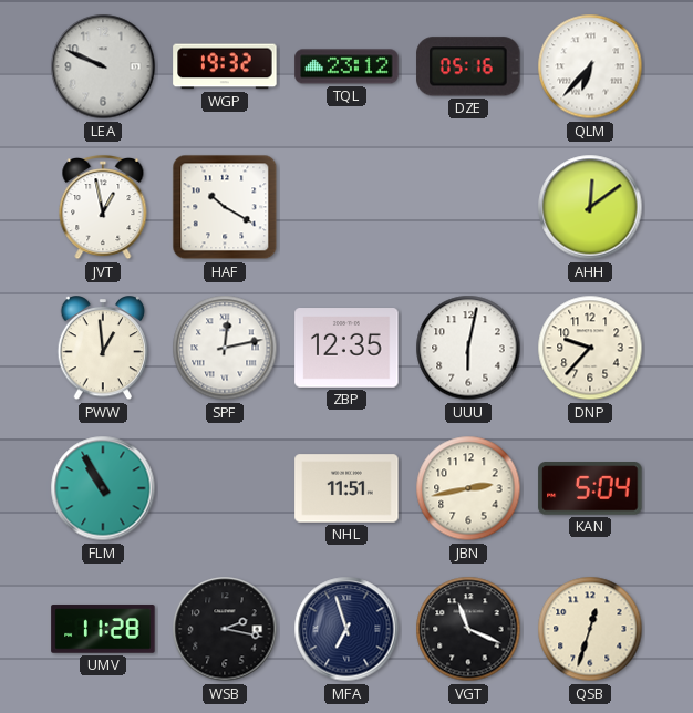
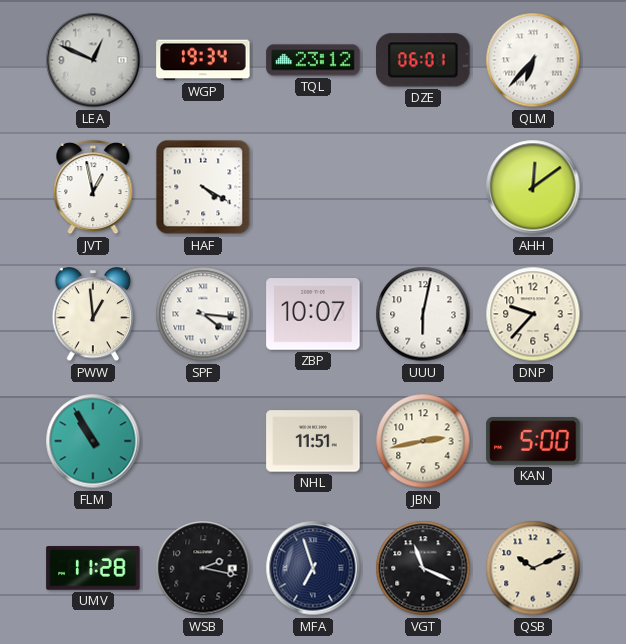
LEA: 9:49 -> 12:49 (93, 60)
WGP: 19:32 -> 19:34 (203, 60)
DZE: 05:16 -> 06:01 (423, 60)
HAF: 10:20 -> 4:20 (203, 187)
SPF: 12:13 -> 4:16 (203, 314)
ZBP: 12:35 -> 10:07 (313, 314)
KAN: 5:04 -> 5:00 (533, 441)
QSB: 12:33 -> 10:11 (533, 568)
